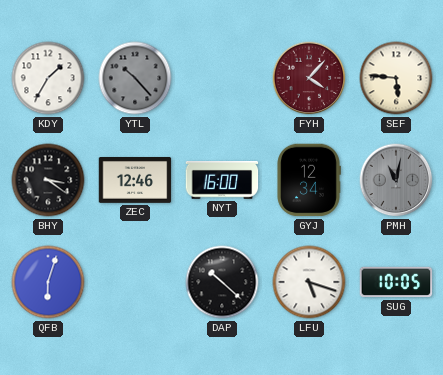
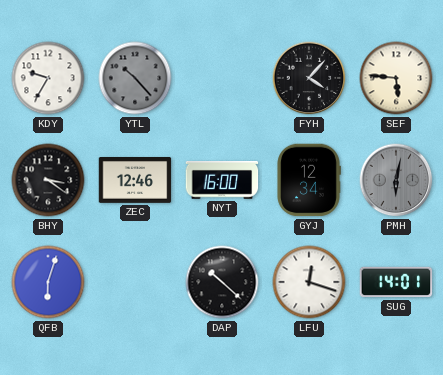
KDY: 1:35 -> 9:35 (48, 78)
FYH dial: burgundy -> black (309, 78)
PMH: 11:02 -> 6:02 (396, 180)
LFU: 5:18 -> 12:18 (309, 282)
SUG: 10:05 -> 14:01 (396, 282)
